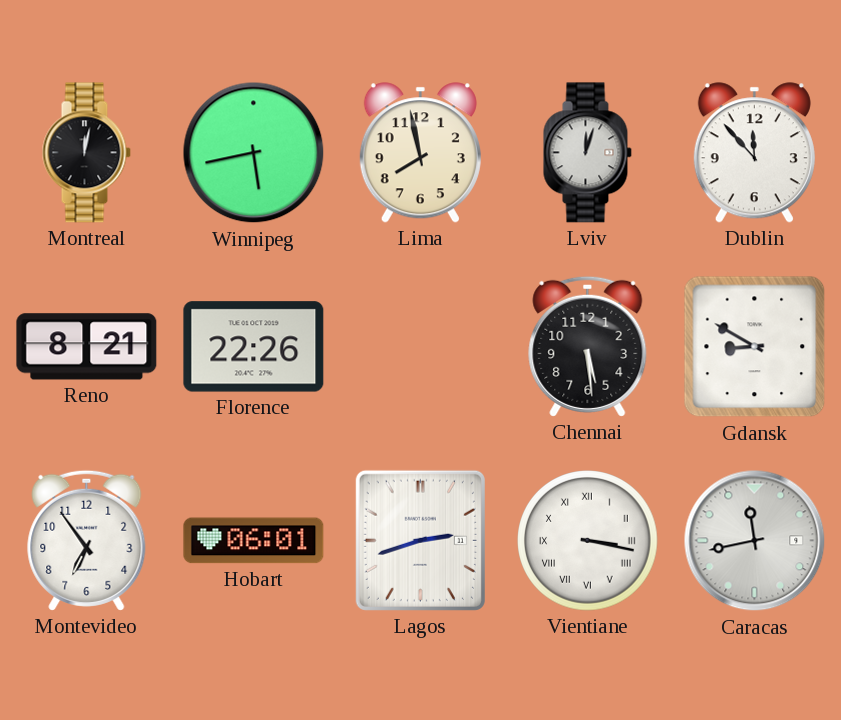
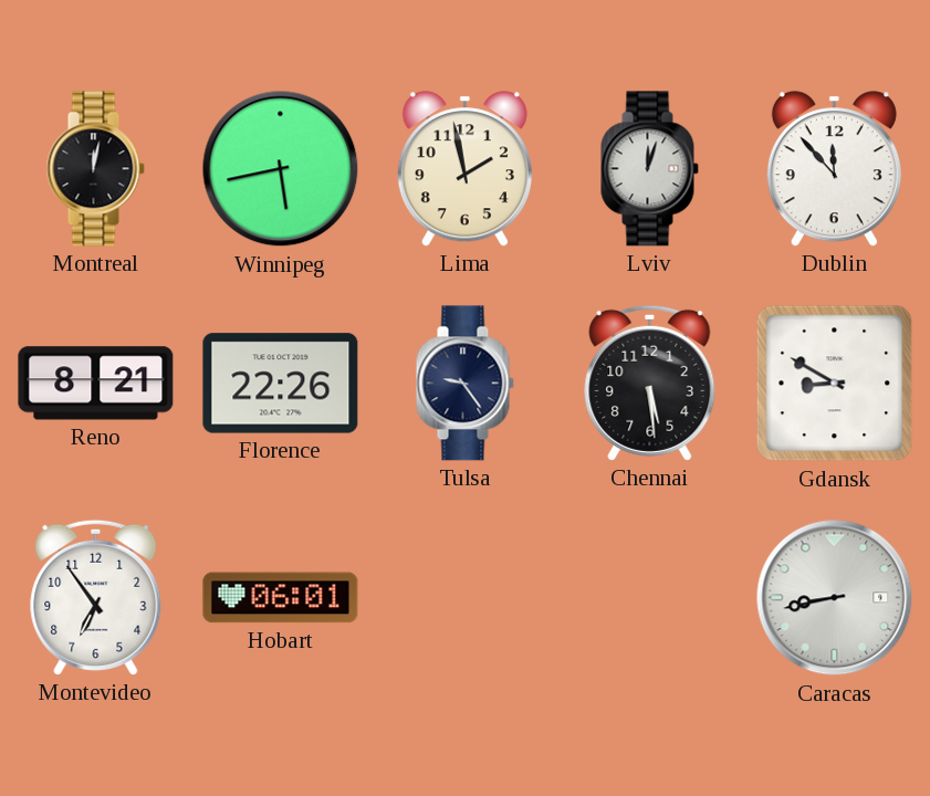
Lima: 7:58 -> 1:58 (464, 169)
Tulsa: none -> 9:24 (464, 384)
Lagos: 2:42 -> none (420, 540)
Vientiane: 3:17 -> none (588, 541)
Caracas: 11:43 -> 8:43 (835, 598)
